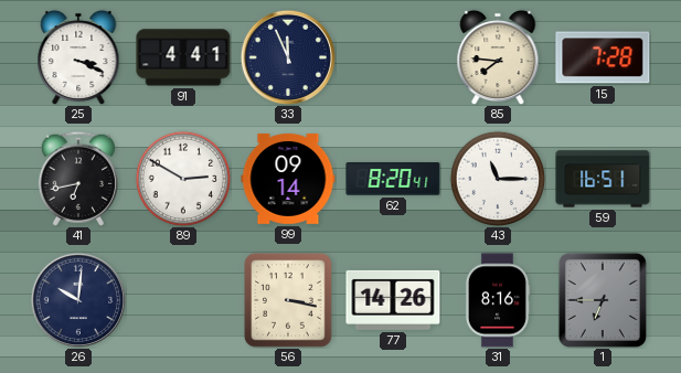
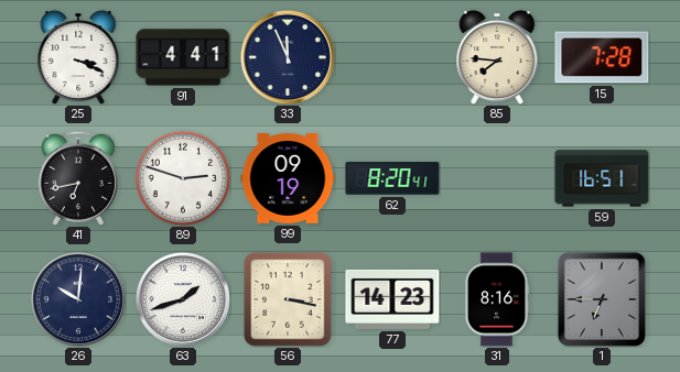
89: 2:50 -> 2:48 (183, 178)
99: 09:14 -> 09:19 (288, 178)
43: 11:15 -> none (498, 179)
63: none -> 1:42 (183, 299)
77: 14:26 -> 14:23 (392, 299)
